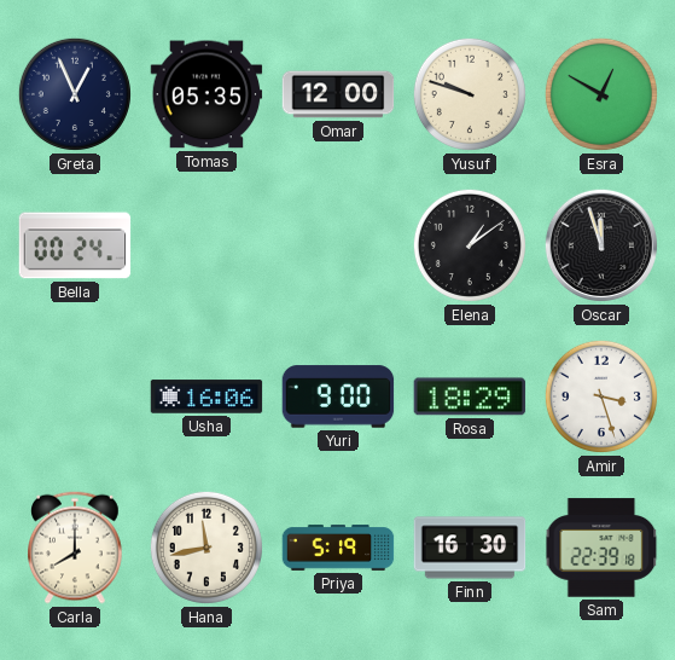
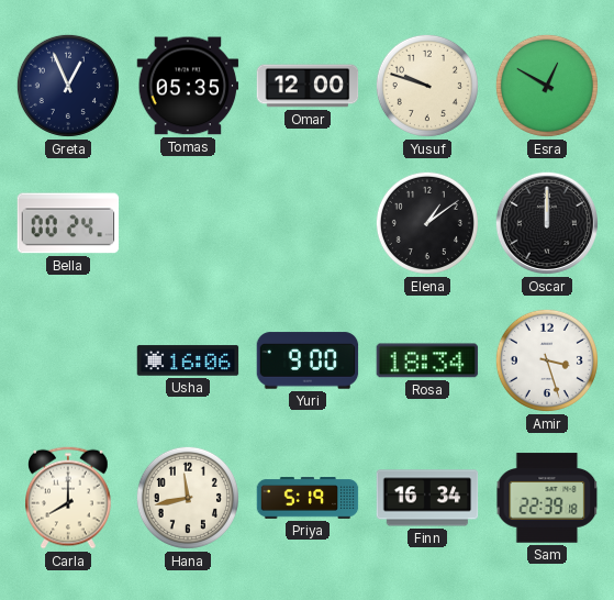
Oscar: 11:57 -> 12:00 (547, 223)
Rosa: 18:29 -> 18:34 (427, 360)
Finn: 16:30 -> 16:34 (427, 498)
